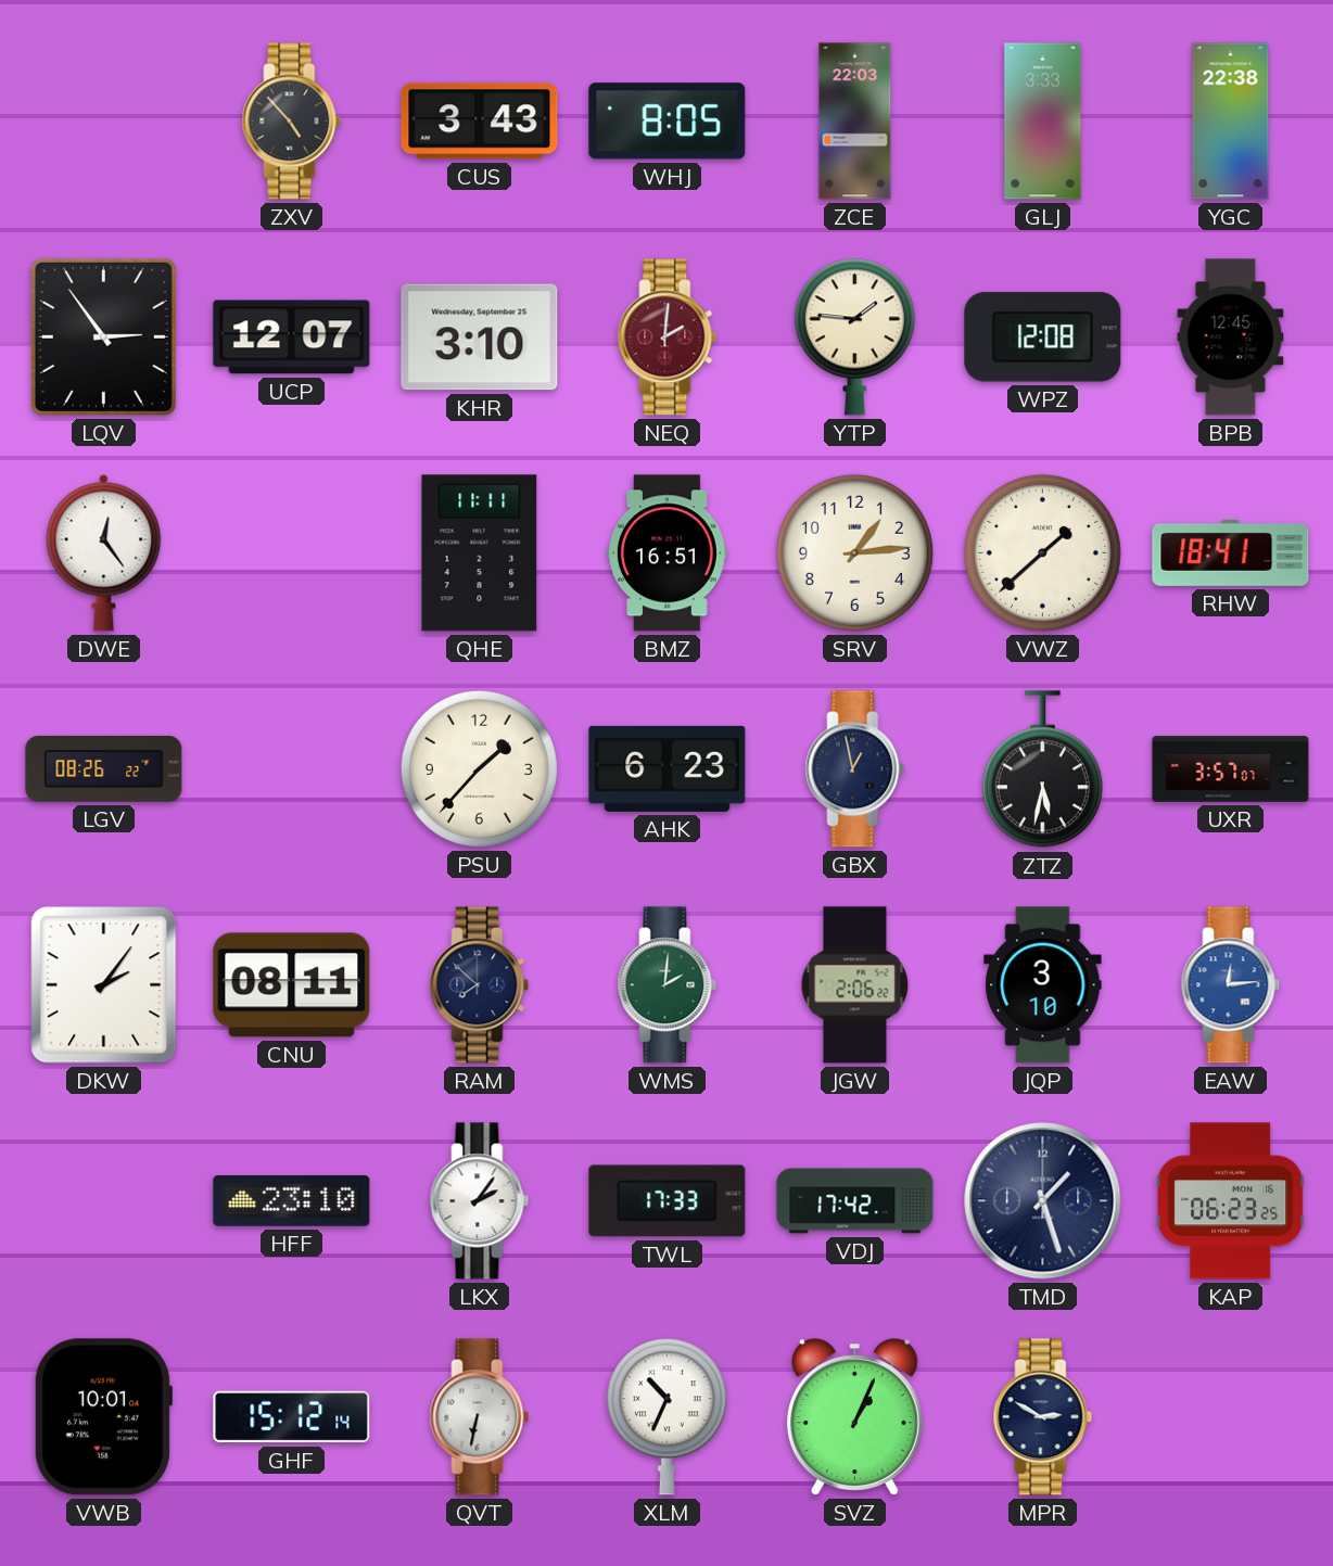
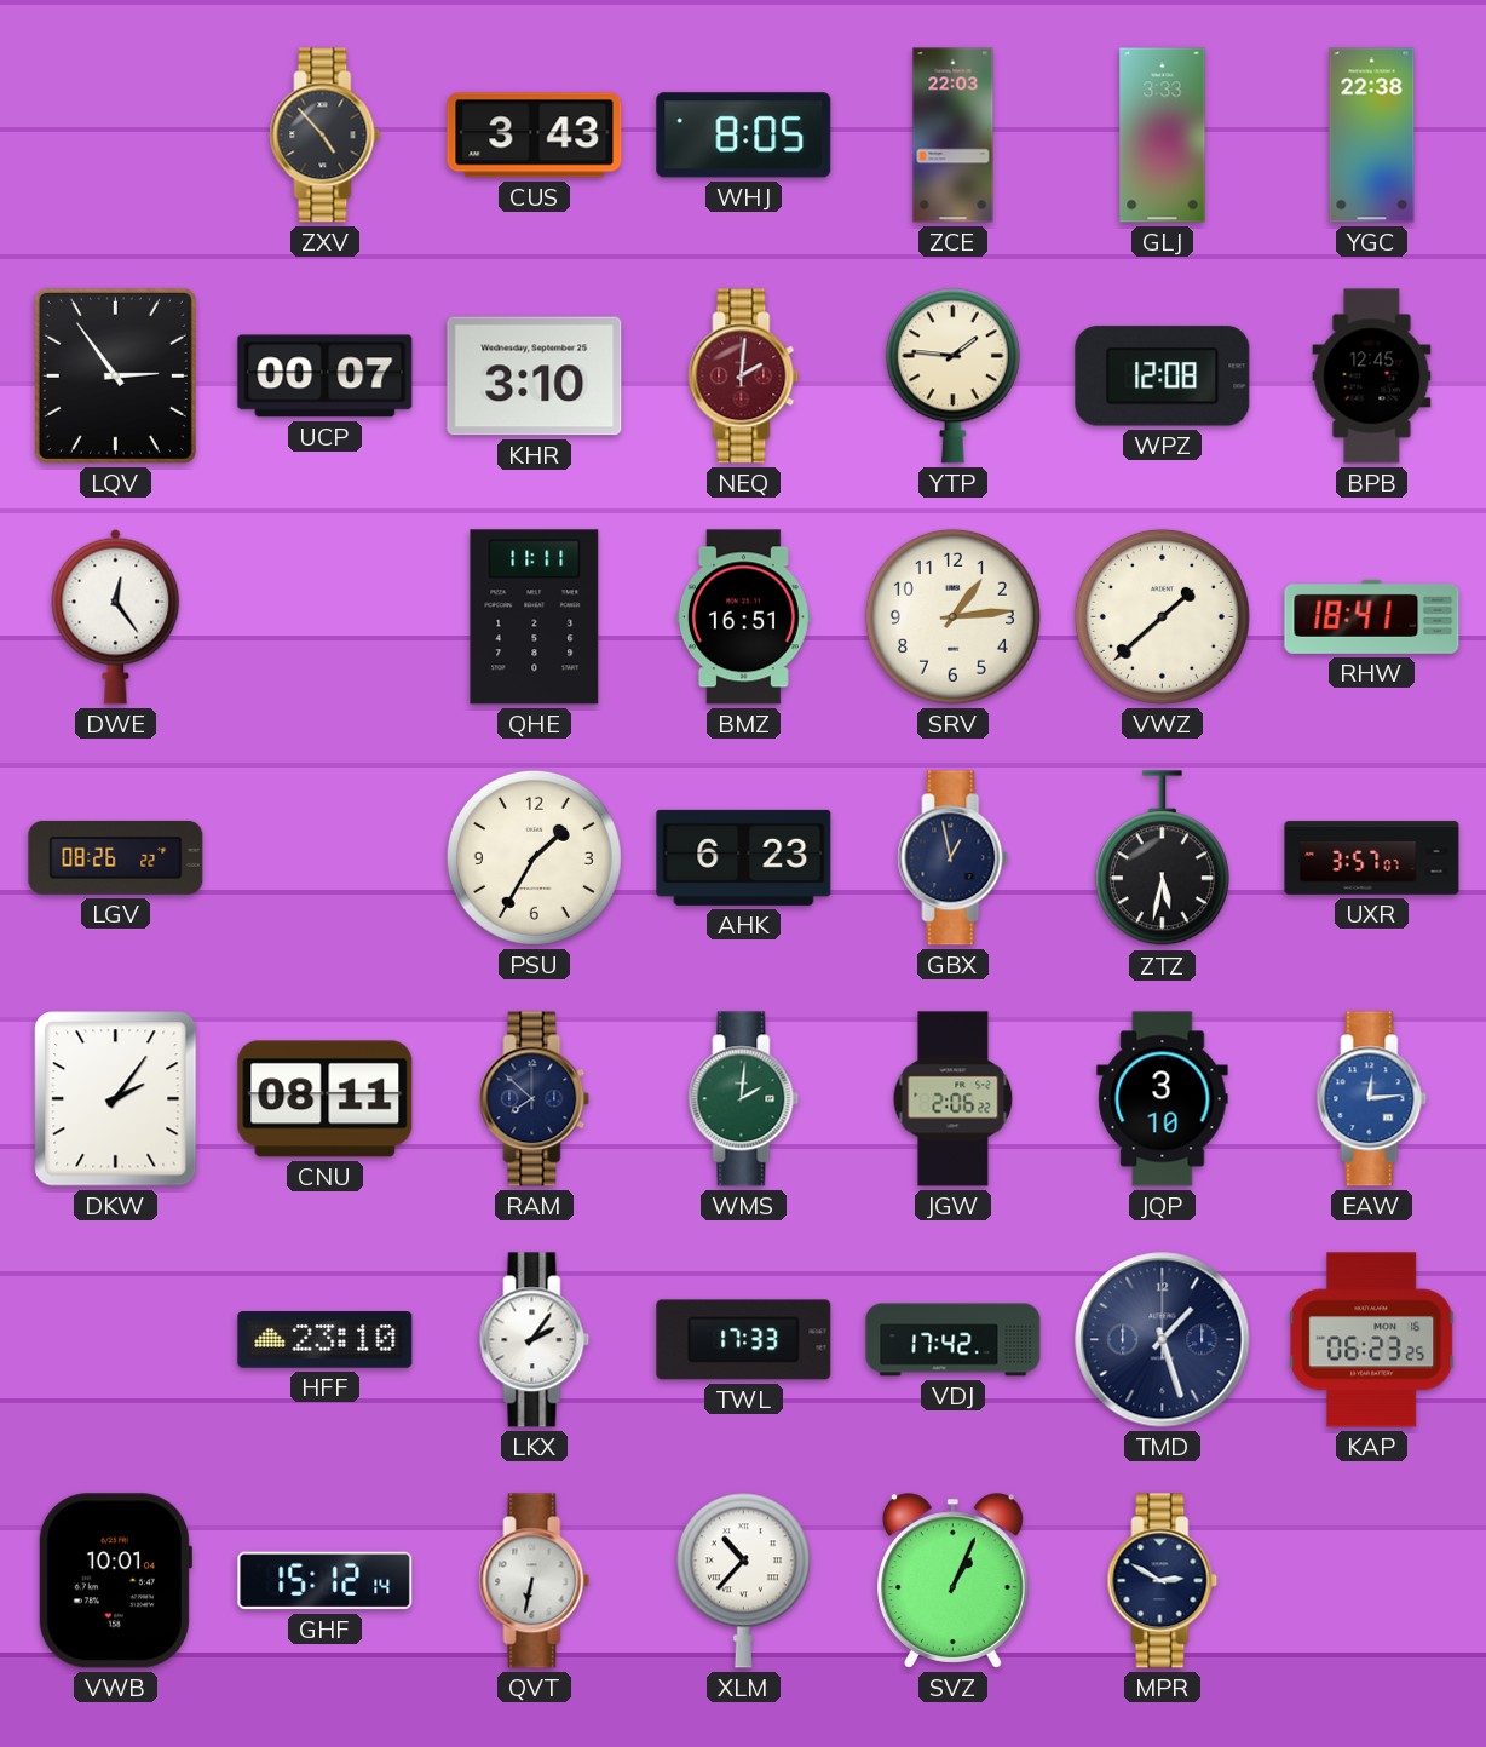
UCP: 12:07 -> 00:07 (326, 377)
PSU: 1:37 -> 1:35 (534, 857)
XLM: 10:34 -> 10:37 (743, 1580)
